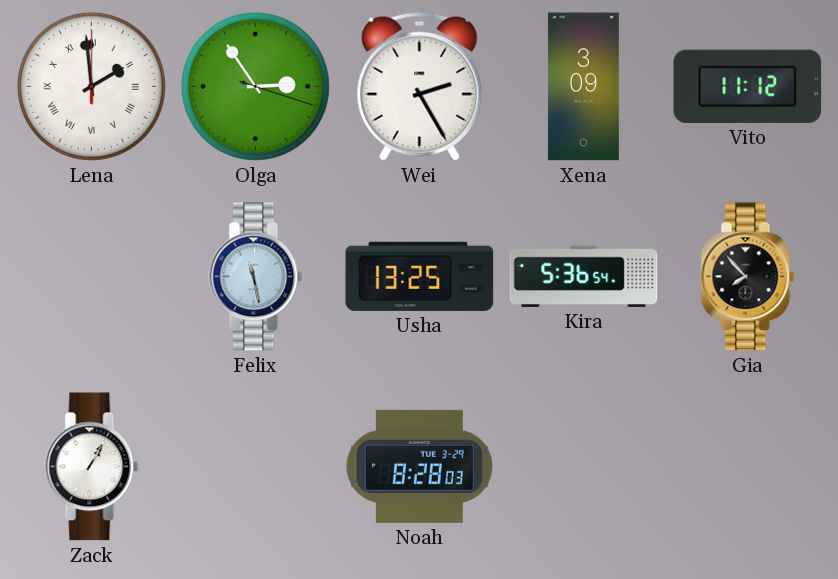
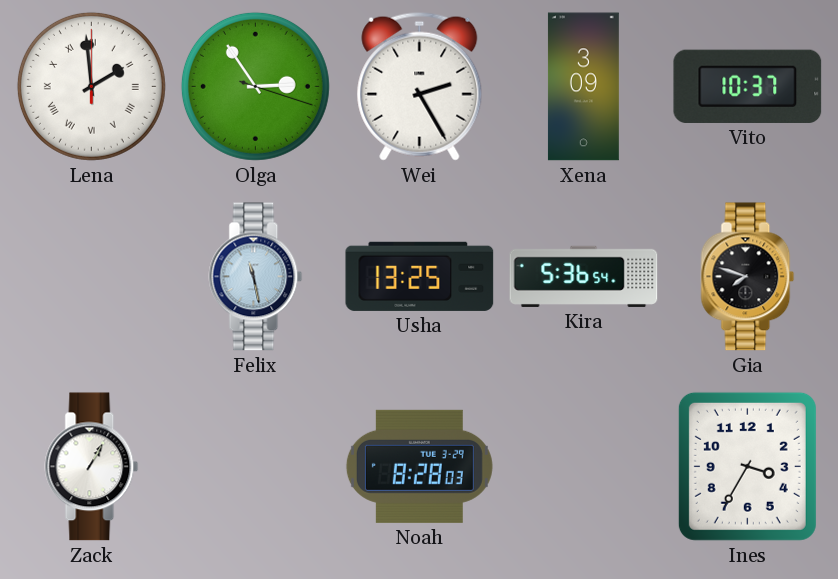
Vito: 11:12 -> 10:37 (748, 86)
Gia: 7:53 -> 7:48 (748, 277)
Ines: none -> 3:35 (747, 466)
